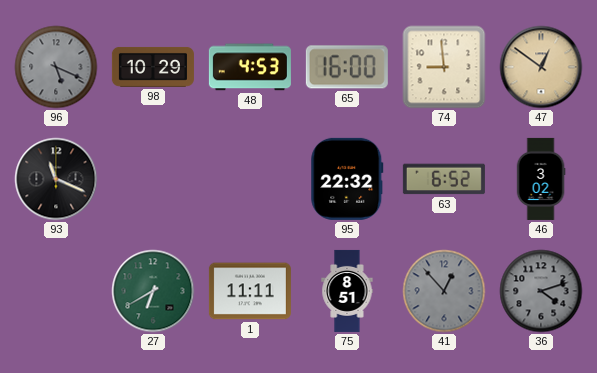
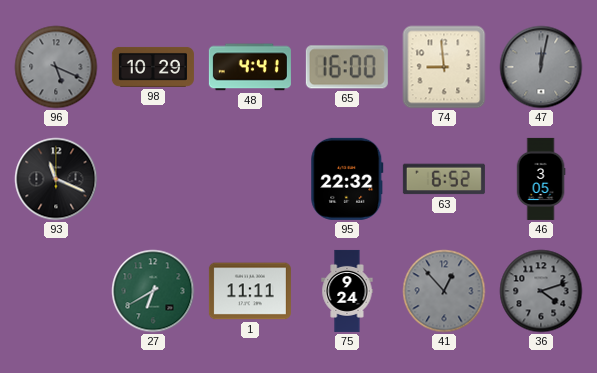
48: 4:53 -> 4:41 (250, 67)
47: 12:51 -> 12:02 (541, 67)
47 dial: champagne -> grey (541, 67)
46: 3:02 -> 3:05 (541, 179)
75: 8:51 -> 9:24 (347, 291)
